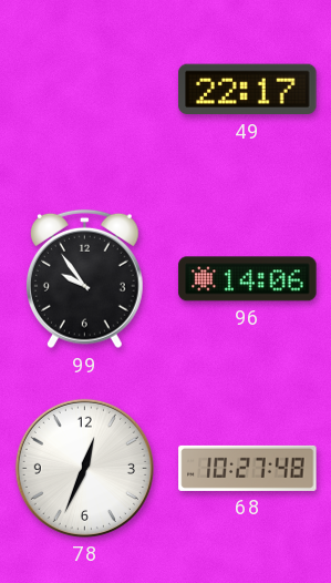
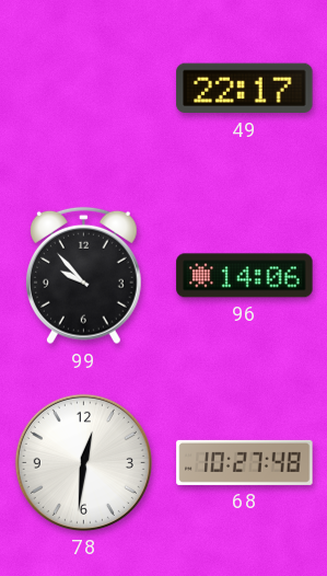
99: 9:54 -> 9:53 (83, 276)
78: 12:34 -> 12:31 (83, 462)
